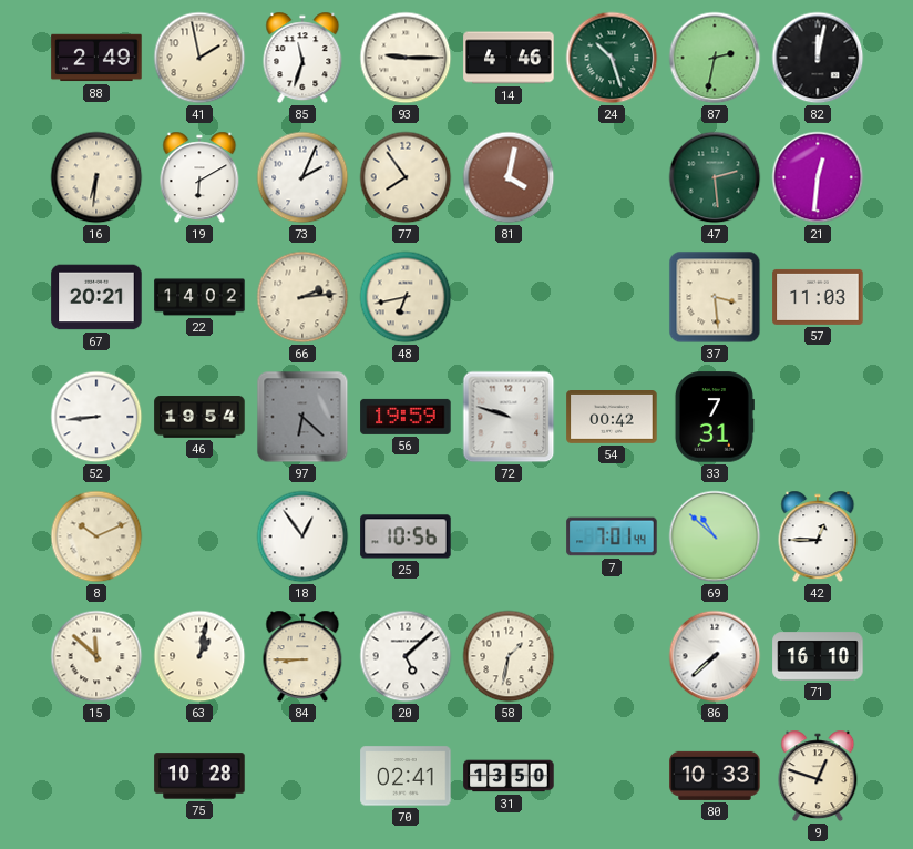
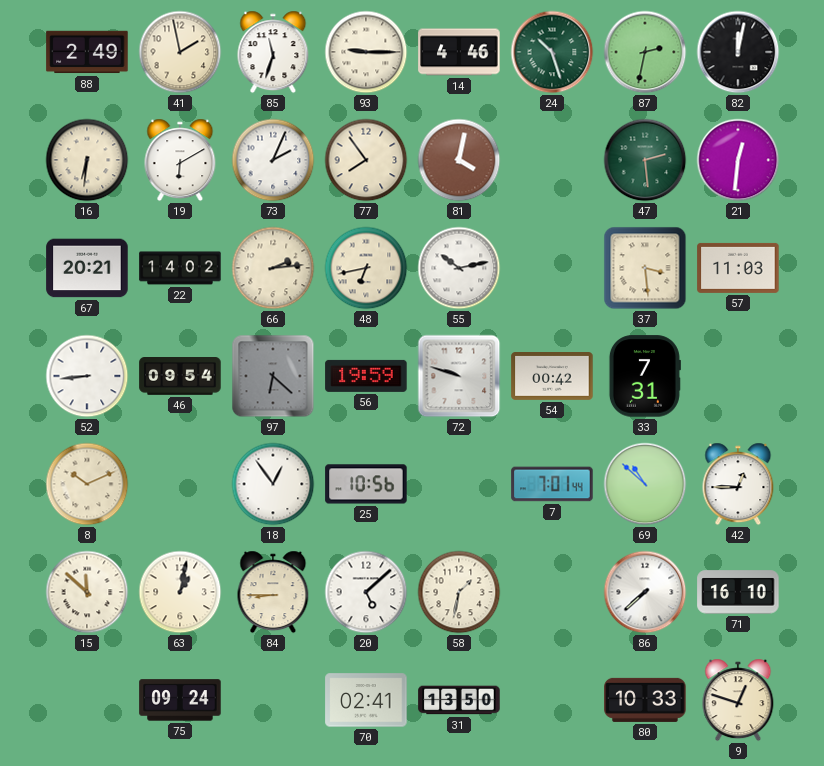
55: none -> 10:13 (459, 268)
46: 19:54 -> 09:54 (180, 377)
75: 10:28 -> 09:24 (180, 700)
